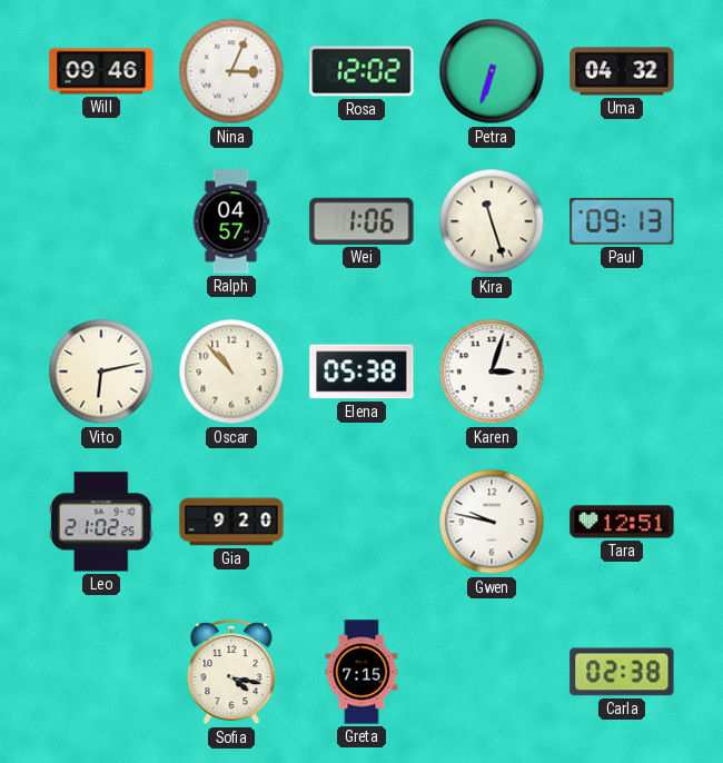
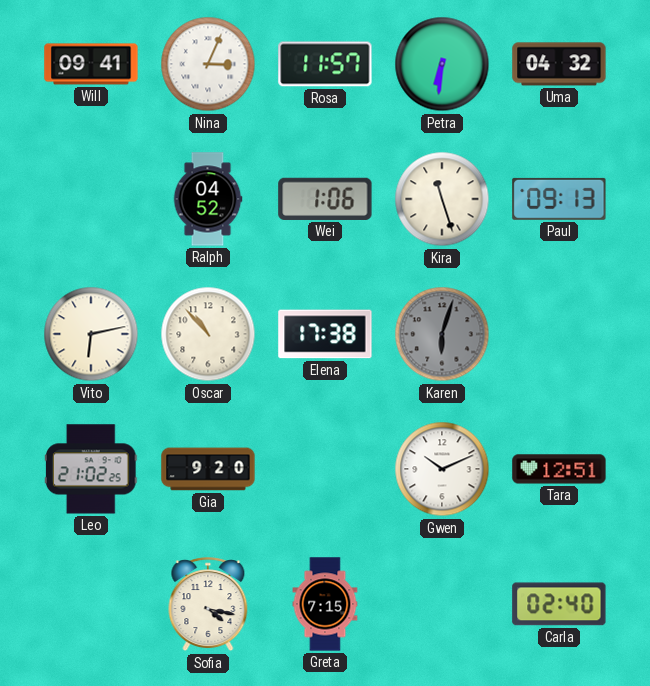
Will: 09:46 -> 09:41 (91, 64)
Rosa: 12:02 -> 11:57 (325, 64)
Petra: 6:33 -> 6:31 (442, 64)
Ralph: 04:57 -> 04:52 (208, 199)
Elena: 05:38 -> 17:38 (325, 334)
Karen: 3:03 -> 6:03 (442, 334)
Karen dial: white -> grey (442, 334)
Gwen: 9:47 -> 10:11 (442, 469)
Carla: 02:38 -> 02:40 (559, 604)
